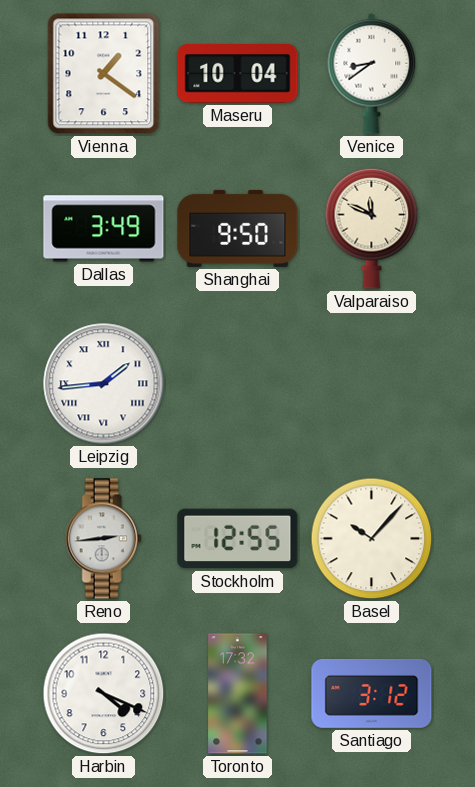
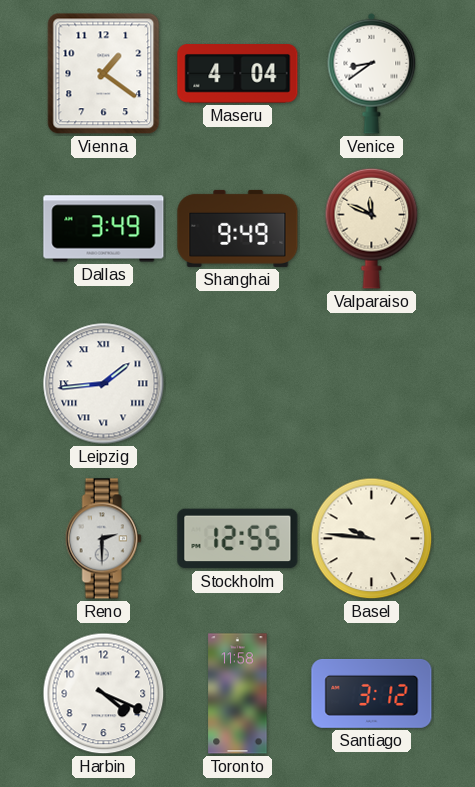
Maseru: 10:04 -> 4:04 (238, 74)
Shanghai: 9:50 -> 9:49 (238, 228)
Reno: 2:44 -> 2:30 (103, 539)
Basel: 10:07 -> 9:46 (372, 539)
Toronto: 17:32 -> 11:58 (238, 694)
